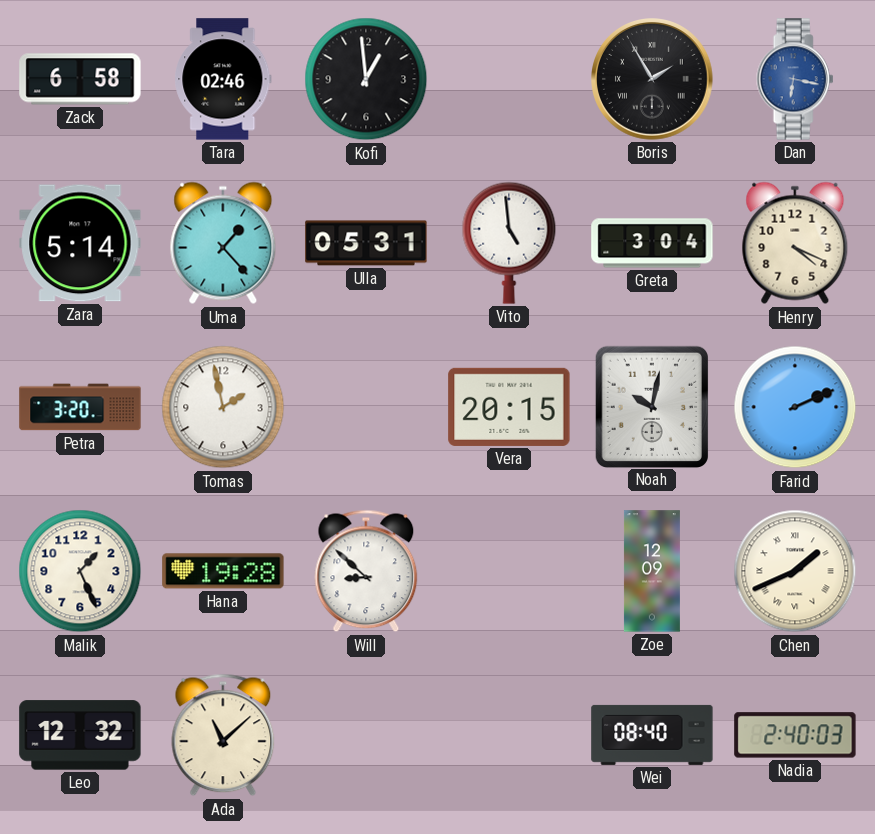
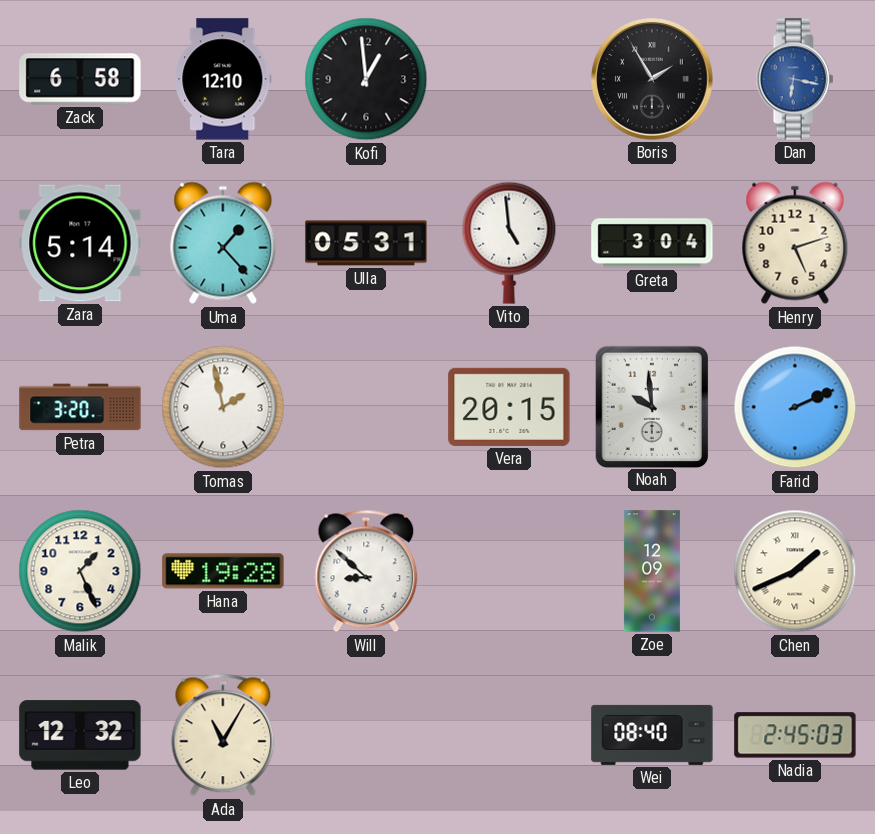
Tara: 02:46 -> 12:10 (223, 79)
Henry: 4:19 -> 5:12 (795, 243)
Noah: 10:02 -> 9:59 (651, 406)
Ada: 11:08 -> 11:05 (223, 735)
Nadia: 2:40 -> 2:45 (795, 735)
